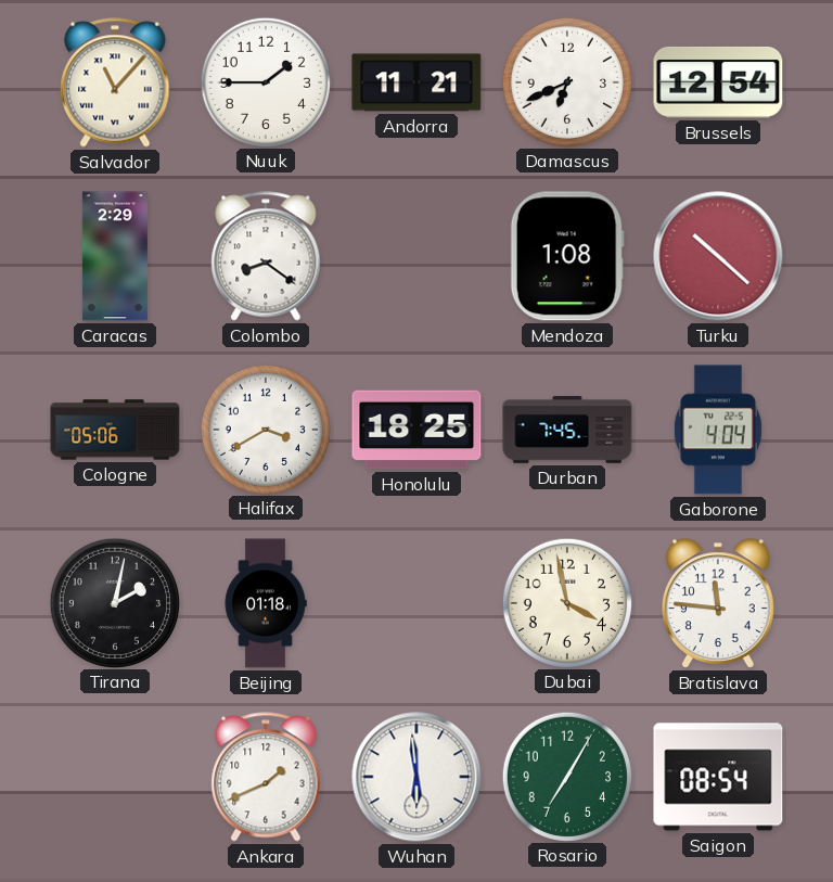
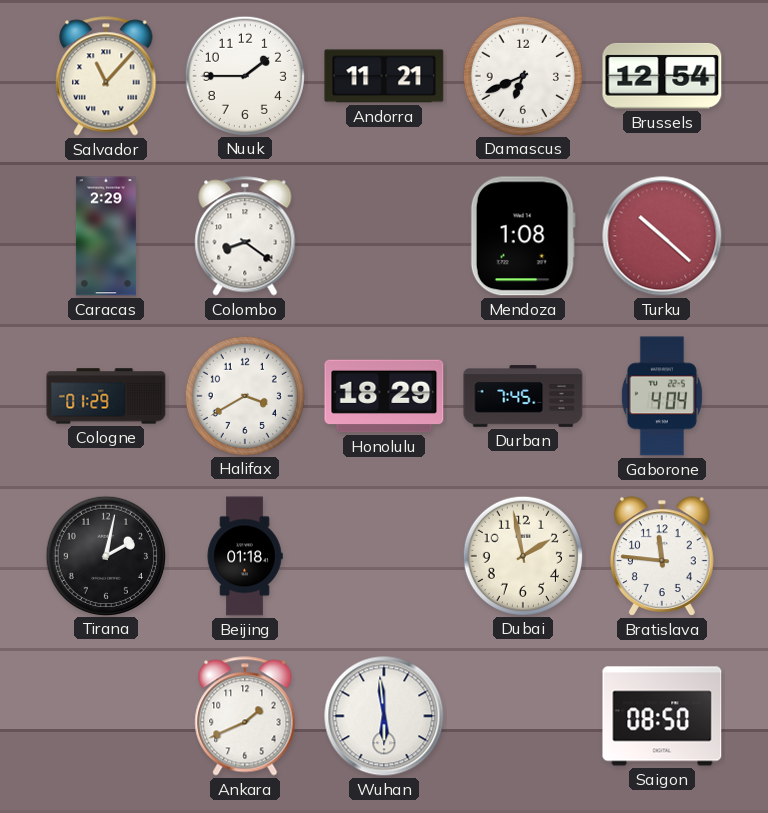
Cologne: 05:06 -> 01:29 (106, 396)
Honolulu: 18:25 -> 18:29 (384, 396)
Dubai: 3:58 -> 1:58 (522, 555)
Rosario: 7:05 -> none (566, 776)
Saigon: 08:54 -> 08:50 (662, 716)
